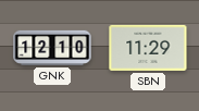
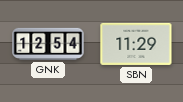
GNK: 12:10 -> 12:54 (48, 44)
